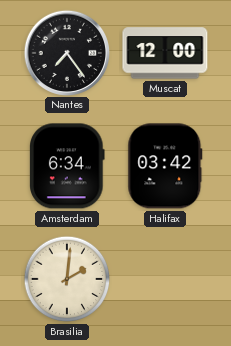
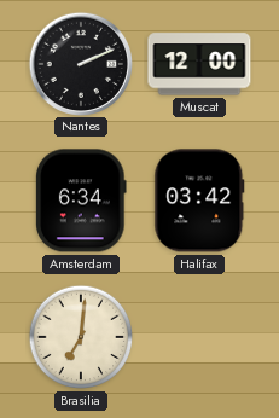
Nantes: 7:24 -> 2:11 (80, 63)
Brasilia: 2:01 -> 7:01 (81, 337)
